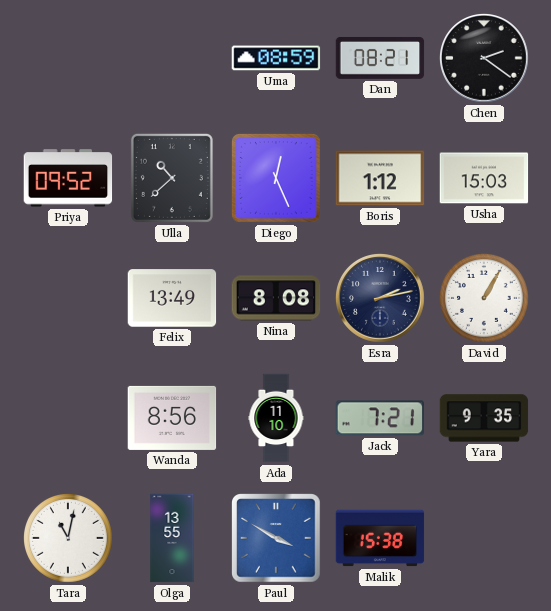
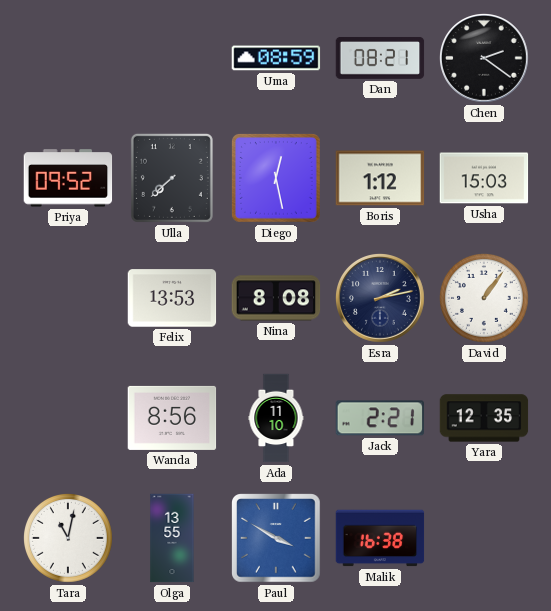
Ulla: 10:38 -> 7:38 (172, 178)
Diego: 12:26 -> 12:28 (276, 178)
Felix: 13:49 -> 13:53 (172, 298)
David: 1:05 -> 1:06 (485, 299)
Jack: 7:21 -> 2:21 (379, 418)
Yara: 9:35 -> 12:35 (484, 418)
Malik: 15:38 -> 16:38 (380, 538)
